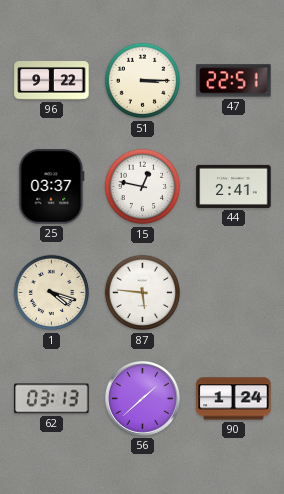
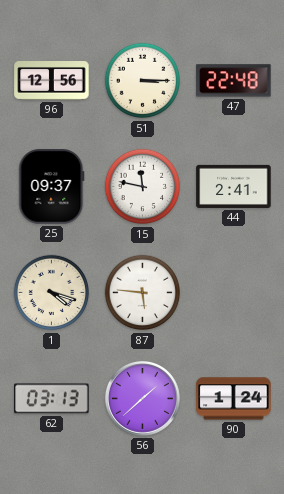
96: 9:22 -> 12:56 (52, 81)
47: 22:51 -> 22:48 (234, 81)
25: 03:37 -> 09:37 (52, 187)
15: 12:47 -> 11:47 (143, 187)
